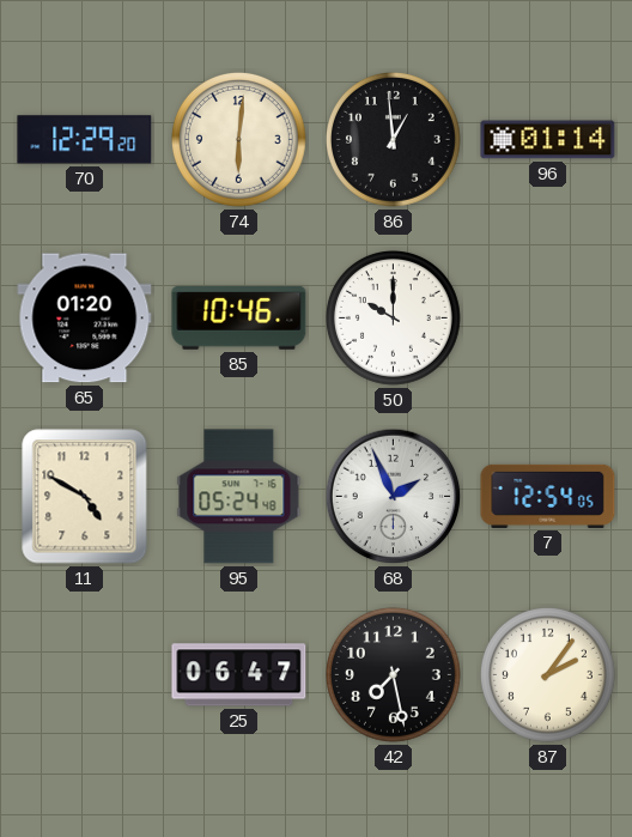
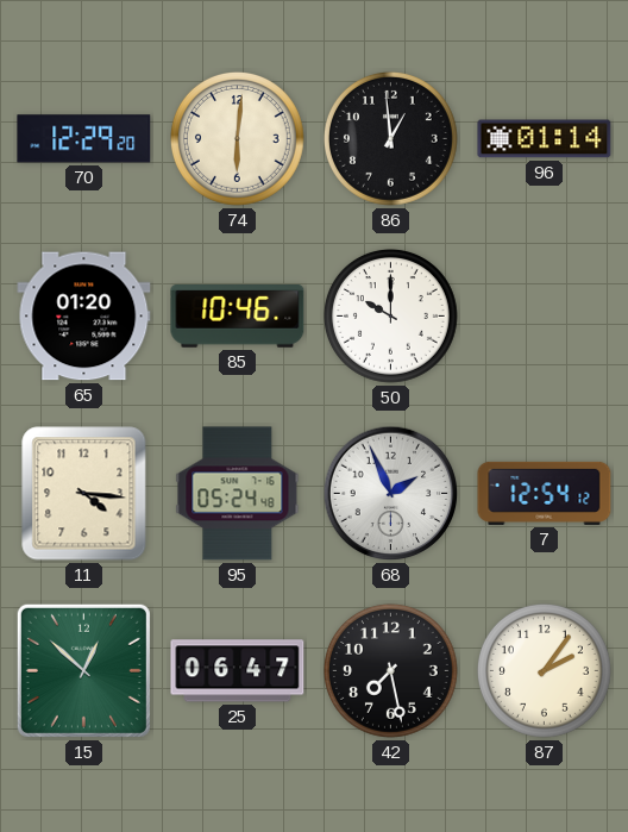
11: 4:50 -> 4:16 (84, 494)
7: 12:54:05 -> 12:54:12 (545, 493)
15: none -> 12:52 (83, 670)
